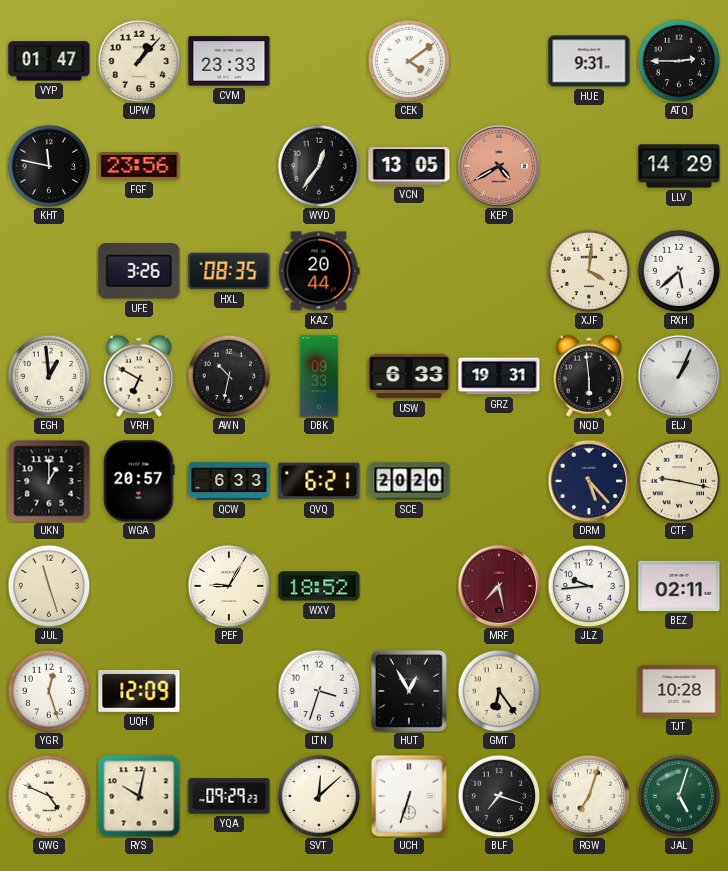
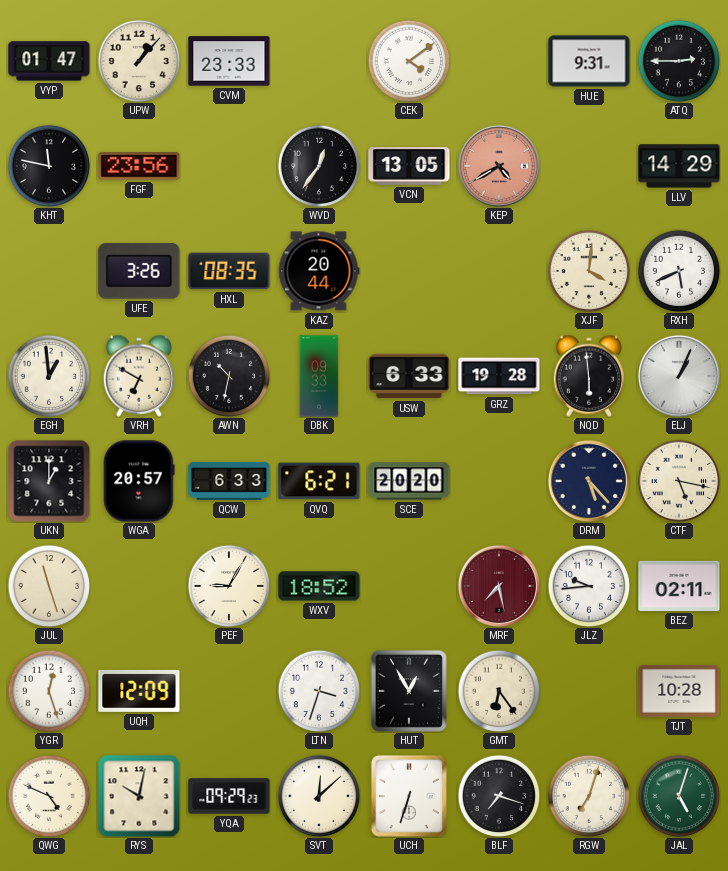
RXH: 5:38 -> 5:41 (679, 271)
GRZ: 19:31 -> 19:28 (499, 376)
CTF: 9:17 -> 5:17 (679, 481)
